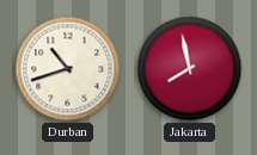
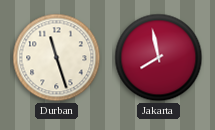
Durban: 10:42 -> 11:27 (57, 58)
